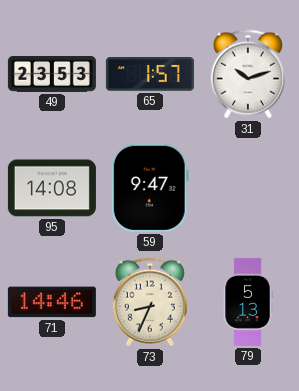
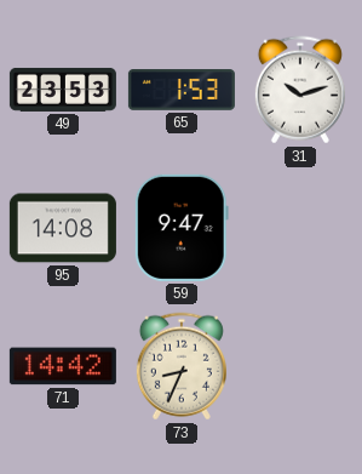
65: 1:57 -> 1:53 (182, 91)
71: 14:46 -> 14:42 (63, 366)
79: 5:13 -> none (248, 302)
